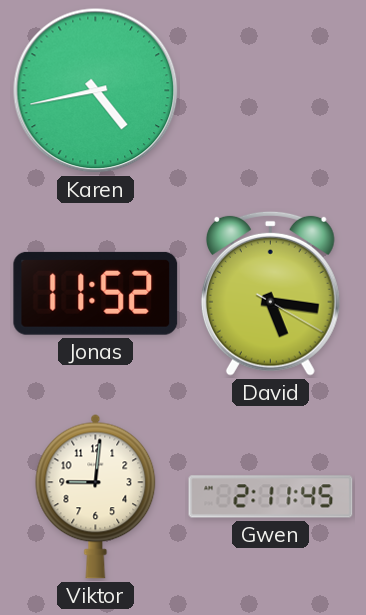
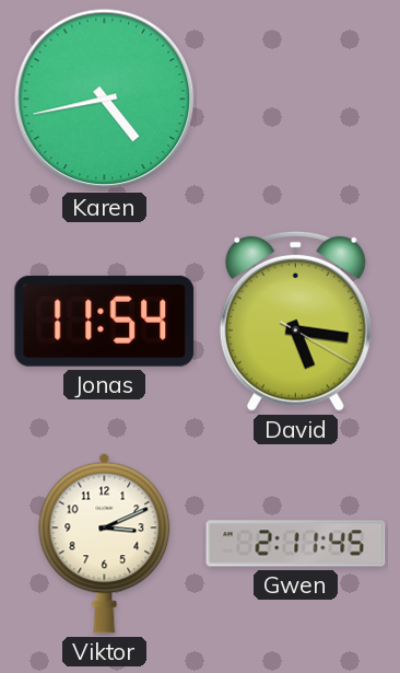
Jonas: 11:52 -> 11:54 (105, 321)
Viktor: 9:01 -> 3:11 (105, 543)
